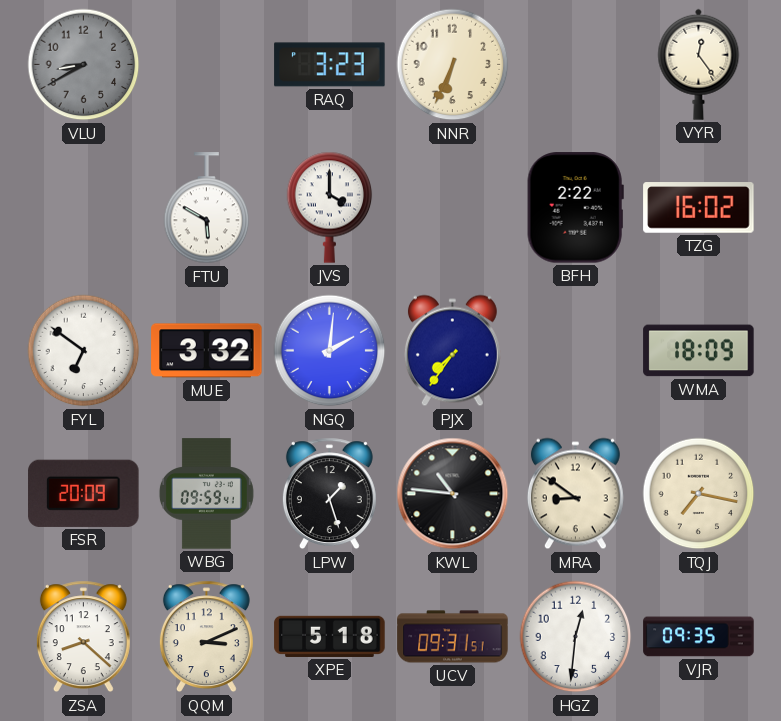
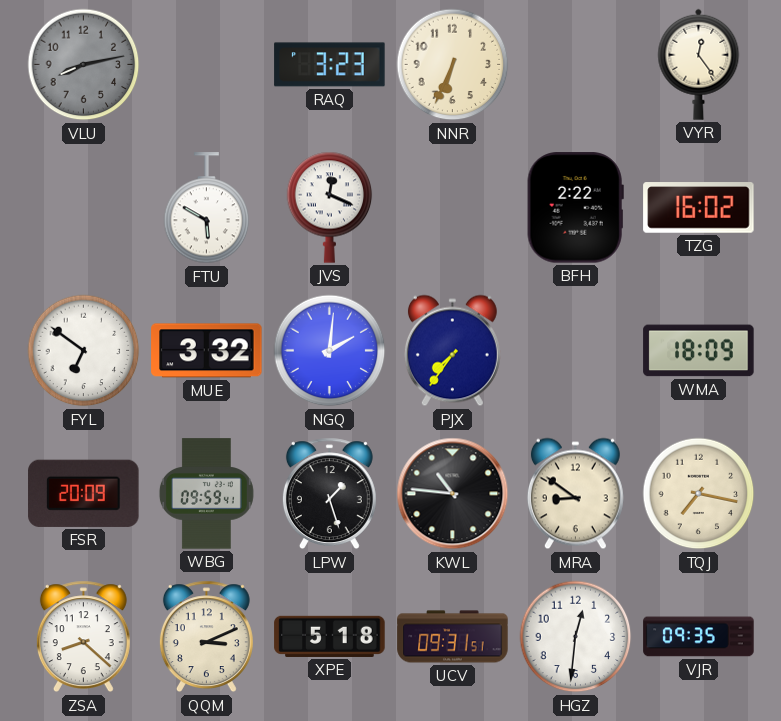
VLU: 8:40 -> 8:13 (84, 65)
JVS: 4:00 -> 12:19 (330, 207)
